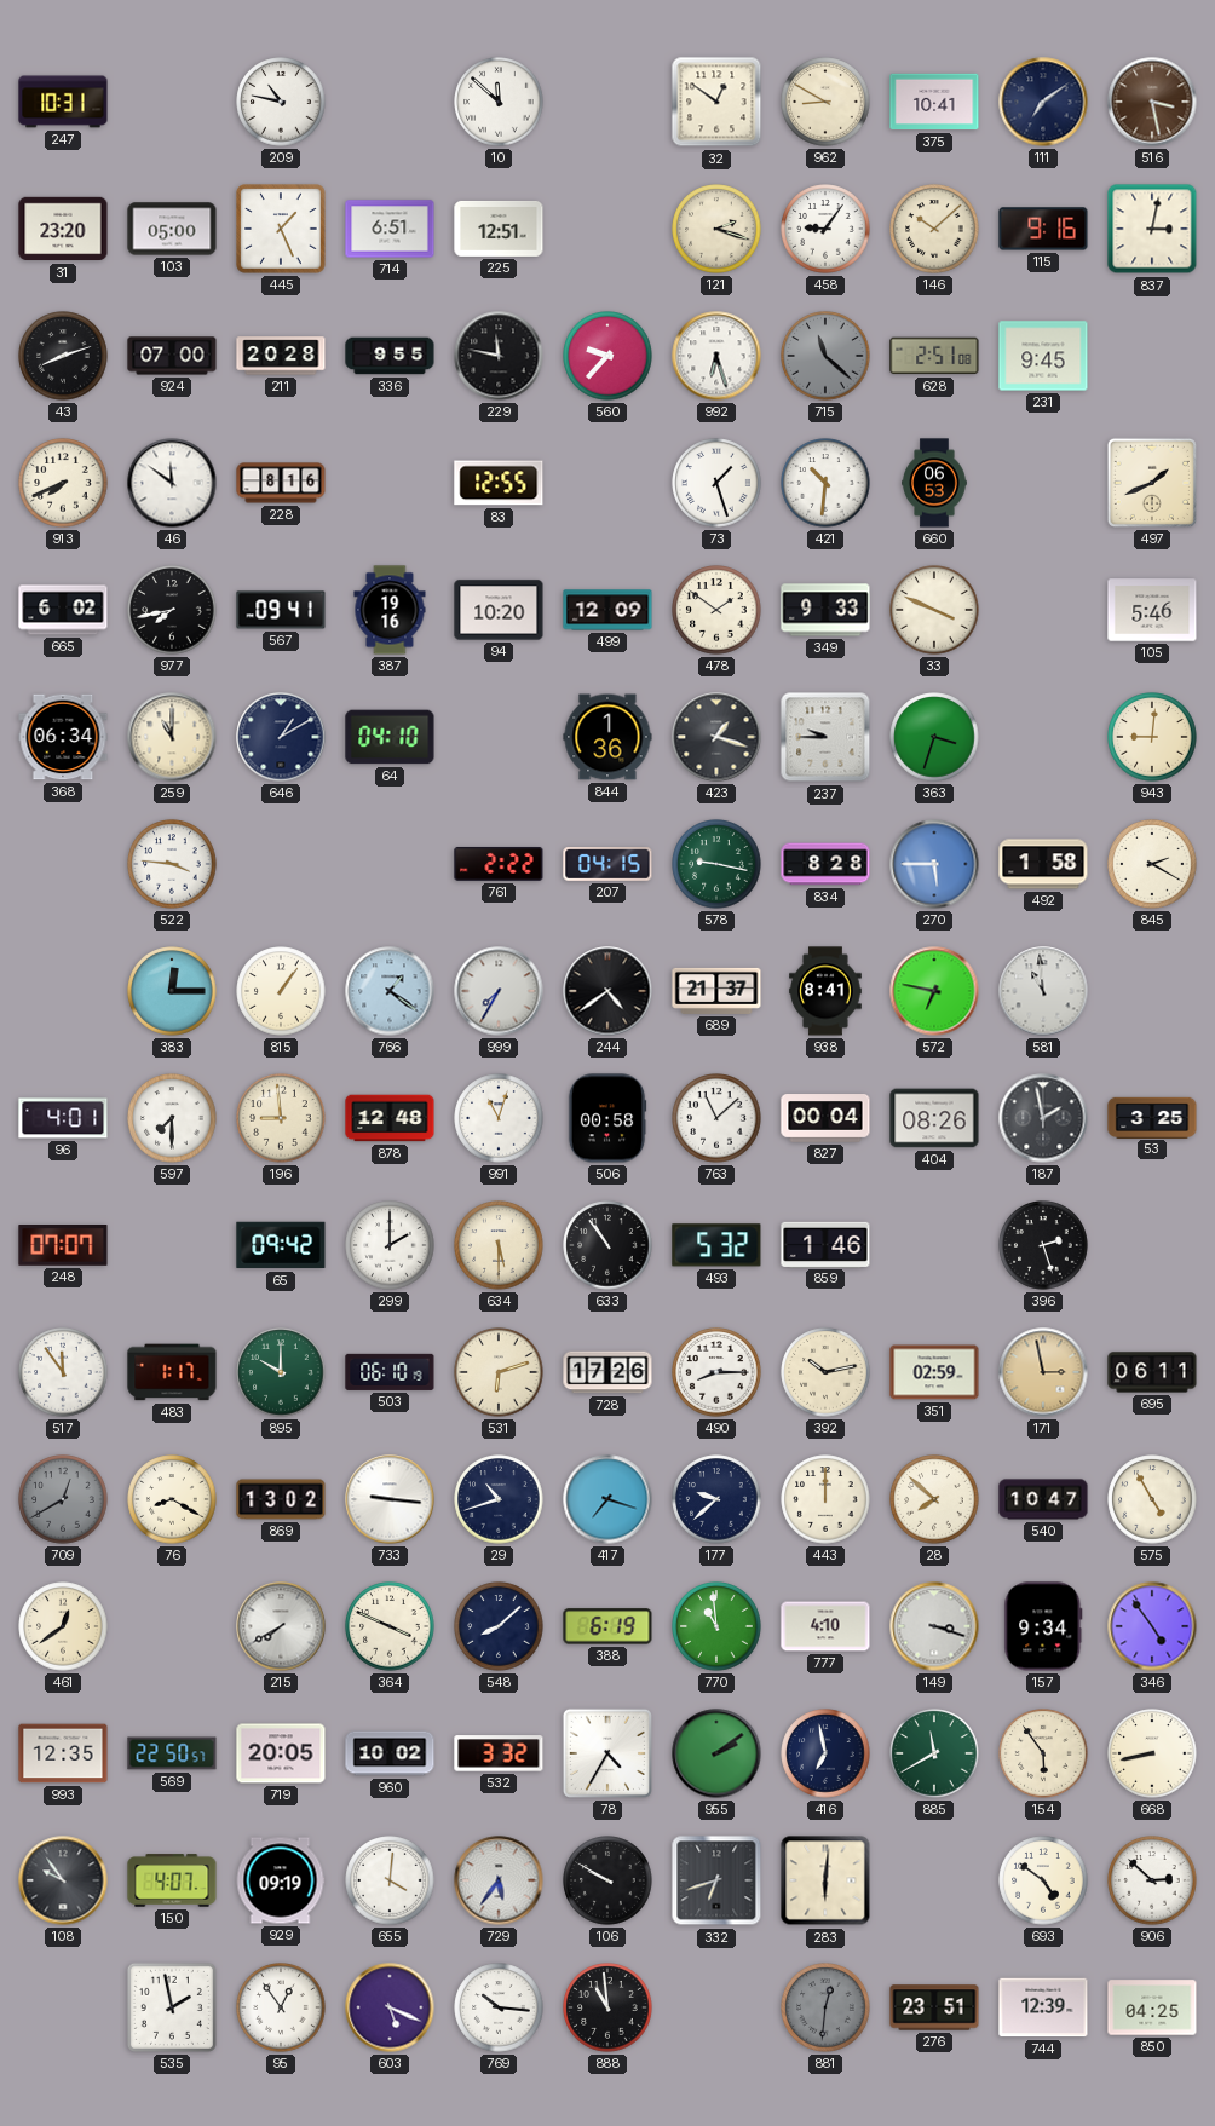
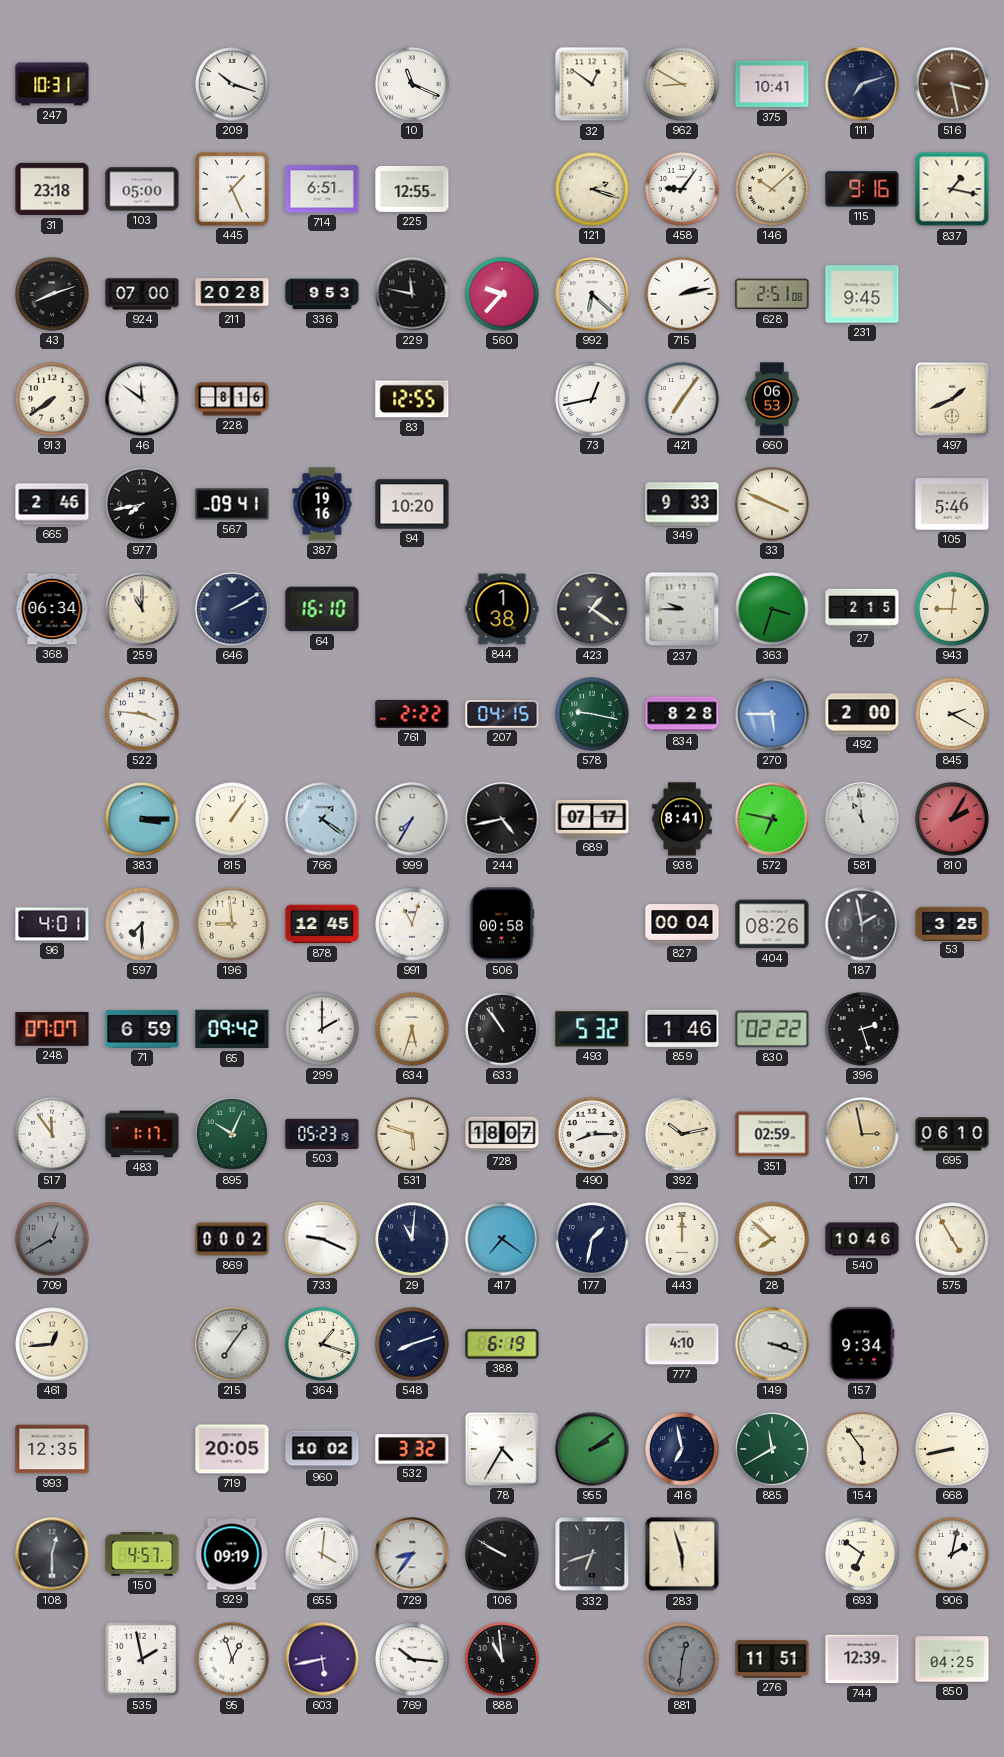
209: 10:47 -> 10:18 (232, 84)
10: 11:52 -> 11:19 (412, 84)
111: 7:09 -> 7:12 (862, 84)
31: 23:20 -> 23:18 (52, 189)
225: 12:51 -> 12:55 (412, 189)
837: 3:02 -> 1:17 (952, 189)
336: 9:55 -> 9:53 (322, 294)
992: 6:27 -> 6:22 (592, 294)
715: 11:22 -> 2:13 (682, 294)
715 dial: grey -> white (682, 294)
913: 7:41 -> 7:39 (52, 399)
73: 1:27 -> 12:43 (592, 399)
421: 10:31 -> 7:06 (682, 399)
665: 6:02 -> 2:46 (52, 504)
499: 12:09 -> none (607, 610)
478: 1:51 -> none (716, 610)
646: 1:10 -> 2:10 (232, 609)
64: 04:10 -> 16:10 (322, 609)
844: 1:36 -> 1:38 (502, 609)
423: 1:18 -> 1:21 (592, 609)
27: none -> 2:15 (862, 609)
492: 1:58 -> 2:00 (862, 714)
383: 12:15 -> 3:15 (142, 819)
244: 4:39 -> 4:43 (502, 819)
689: 21:37 -> 07:17 (592, 819)
810: none -> 2:05 (952, 819)
878: 12:48 -> 12:45 (322, 924)
763: 11:08 -> none (716, 1118)
71: none -> 6:59 (142, 1029)
634: 5:30 -> 5:33 (412, 1029)
830: none -> 02:22 (772, 1029)
895: 10:00 -> 10:04 (232, 1134)
503: 06:10 -> 05:23 (322, 1134)
531: 6:12 -> 5:48 (412, 1134)
728: 17:26 -> 18:07 (502, 1134)
695: 06:11 -> 06:10 (952, 1134)
76: 8:20 -> none (172, 1499)
869: 13:02 -> 00:02 (232, 1239)
733: 9:16 -> 9:19 (322, 1239)
29: 10:42 -> 11:01 (412, 1239)
417: 7:18 -> 7:21 (502, 1239)
177: 9:38 -> 1:32 (592, 1239)
540: 10:47 -> 10:46 (862, 1239)
461: 12:39 -> 12:44 (52, 1344)
215: 7:40 -> 7:06 (232, 1344)
364: 3:49 -> 1:18 (322, 1344)
548: 8:08 -> 8:12 (412, 1344)
770: 10:59 -> none (716, 1626)
346: 4:54 -> none (1152, 1626)
569: 22:50 -> none (172, 1753)
108: 9:54 -> 12:30 (52, 1554)
150: 4:07 -> 4:57 (142, 1554)
729: 5:36 -> 8:36 (412, 1554)
283: 6:01 -> 5:57 (682, 1554)
693: 4:51 -> 6:51 (862, 1554)
906: 2:52 -> 2:02 (952, 1554)
95: 12:54 -> 12:57 (232, 1659)
603: 5:19 -> 5:43 (322, 1659)
276: 23:51 -> 11:51 (772, 1659)
